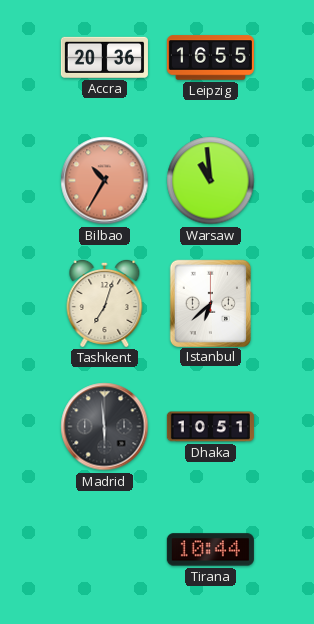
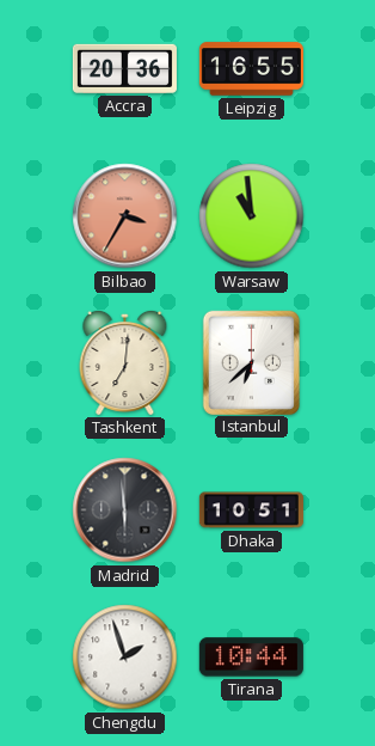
Bilbao: 10:35 -> 3:35 (125, 216)
Tashkent: 7:03 -> 7:01 (125, 362)
Chengdu: none -> 1:57 (125, 658)
